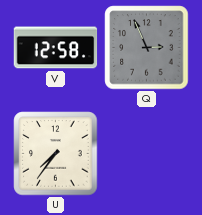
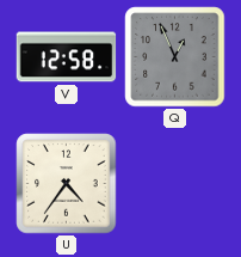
Q: 2:56 -> 12:56 (175, 57)
U: 7:36 -> 4:36 (67, 184)
